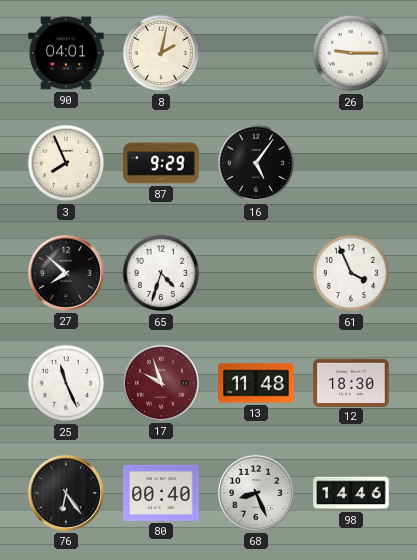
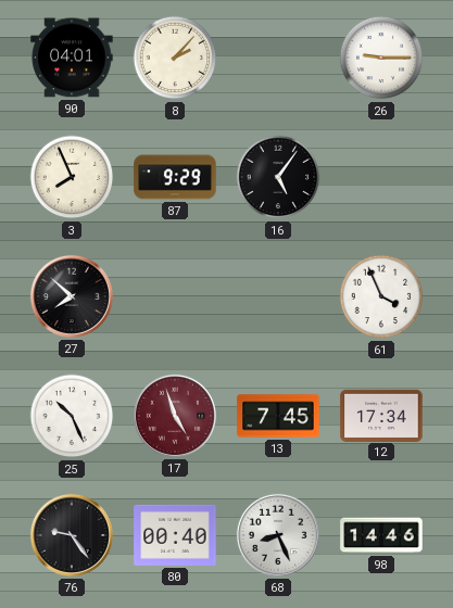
8: 2:02 -> 2:07 (175, 58)
65: 4:33 -> none (161, 273)
25: 11:26 -> 10:26 (72, 416)
17: 9:57 -> 4:57 (175, 416)
13: 11:48 -> 7:45 (278, 416)
12: 18:30 -> 17:34 (381, 415)
76: 6:24 -> 9:24 (72, 535)
